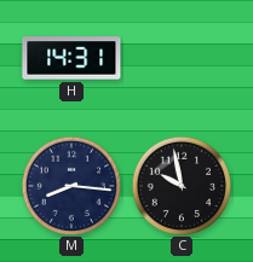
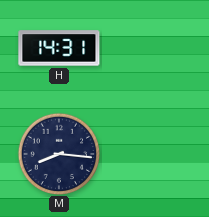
C: 9:58 -> none (180, 185)
